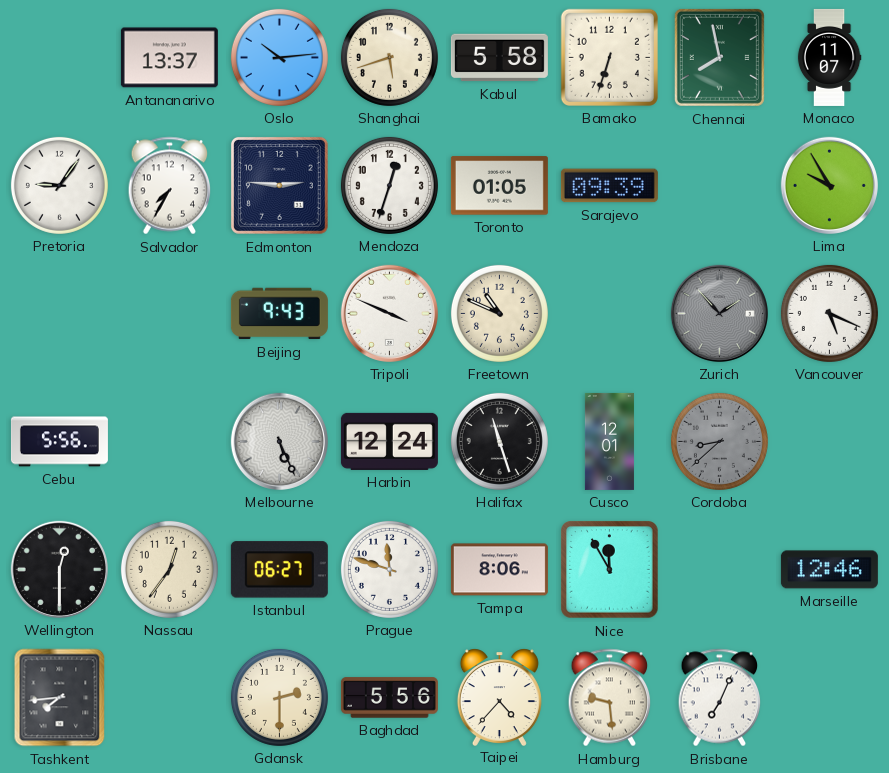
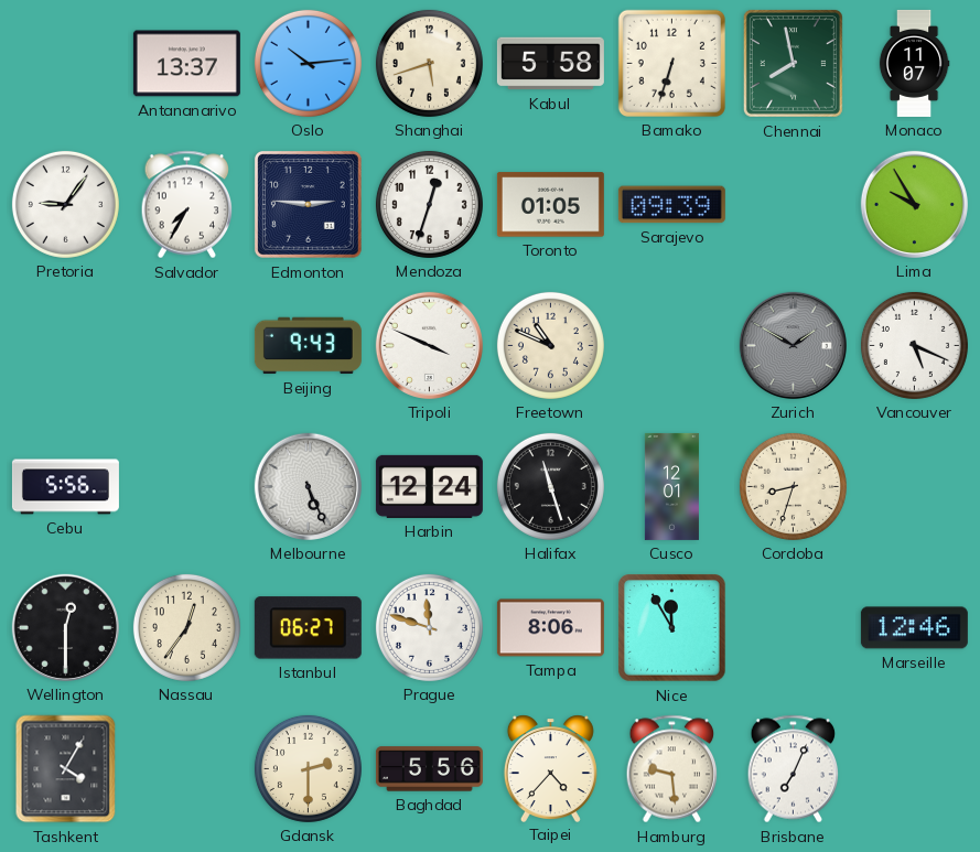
Zurich: 1:53 -> 1:50 (793, 345)
Cordoba: 8:38 -> 8:33 (793, 486)
Cordoba dial: grey -> cream (793, 486)
Tashkent: 7:44 -> 4:05 (66, 769)
